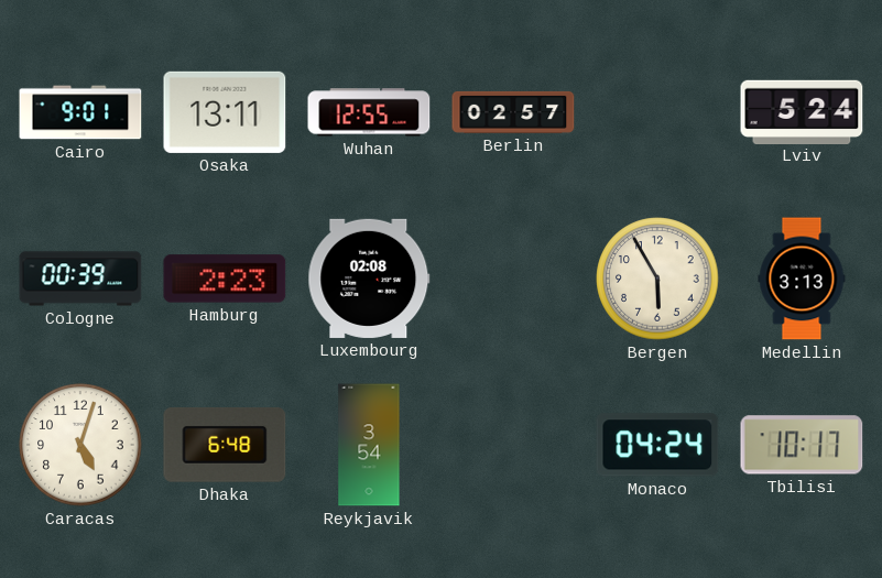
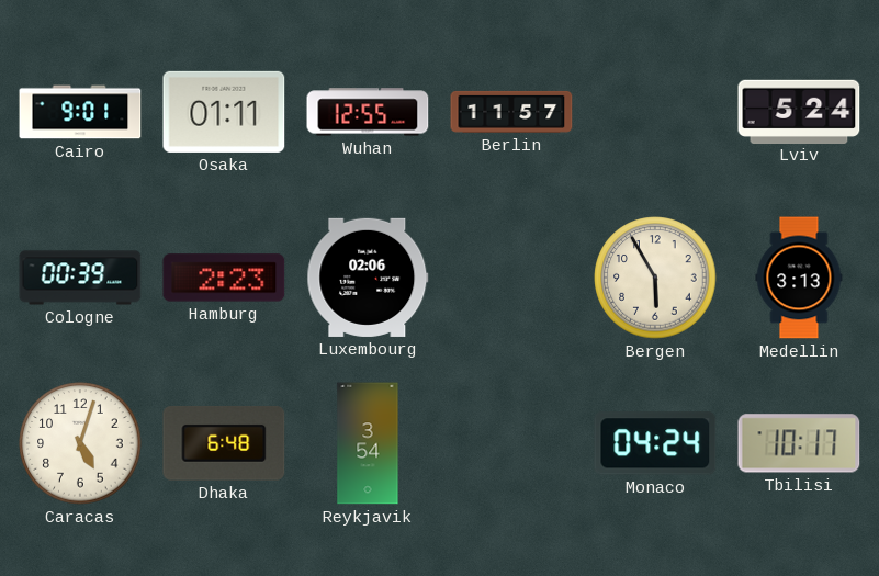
Osaka: 13:11 -> 01:11 (224, 112)
Berlin: 02:57 -> 11:57 (511, 112)
Luxembourg: 02:08 -> 02:06 (368, 278)
